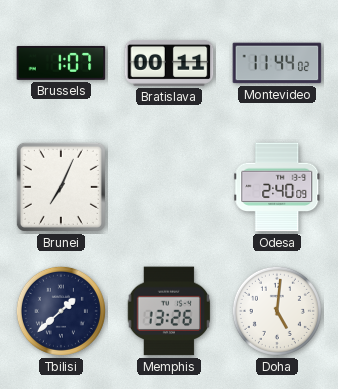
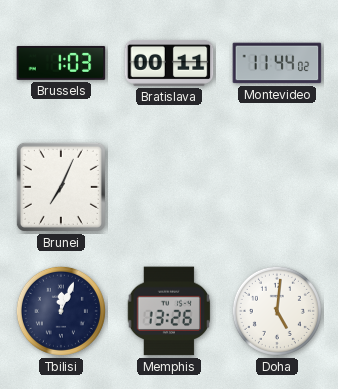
Brussels: 1:07 -> 1:03 (61, 63)
Odesa: 2:40 -> none (277, 187)
Tbilisi: 1:38 -> 12:04 (61, 311)
